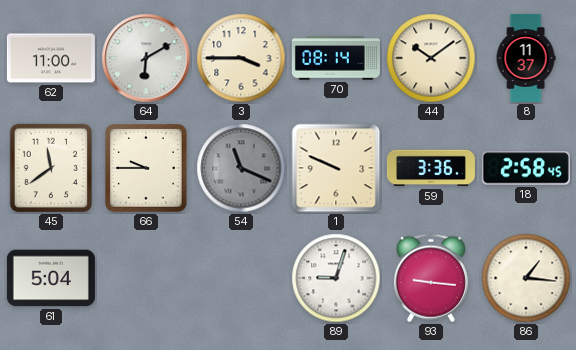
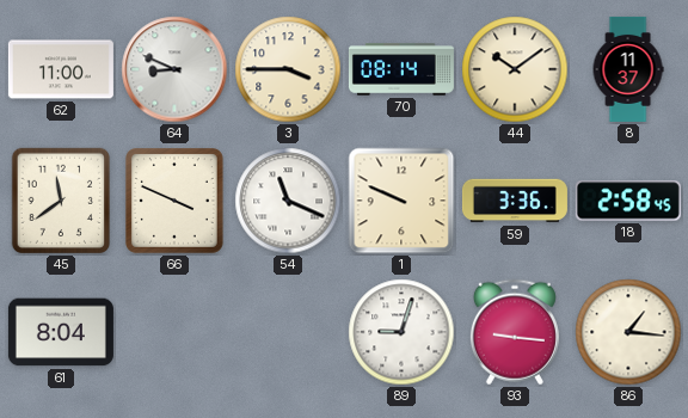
64: 6:10 -> 8:49 (174, 69)
66: 9:45 -> 3:49 (174, 202)
54 dial: grey -> white (288, 201)
61: 5:04 -> 8:04 (61, 332)
